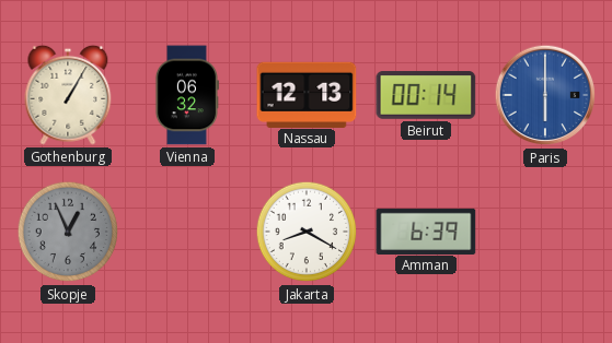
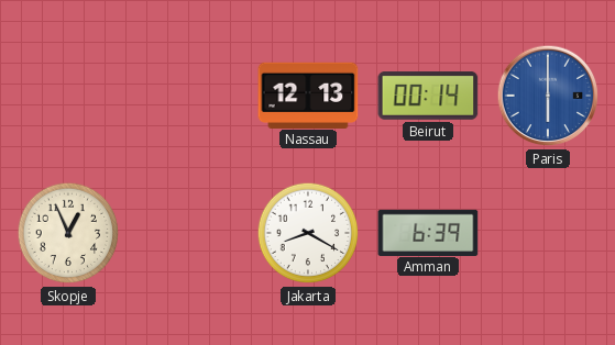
Gothenburg: 1:05 -> none (68, 95)
Vienna: 06:32 -> none (186, 95)
Skopje dial: grey -> cream (68, 233)
